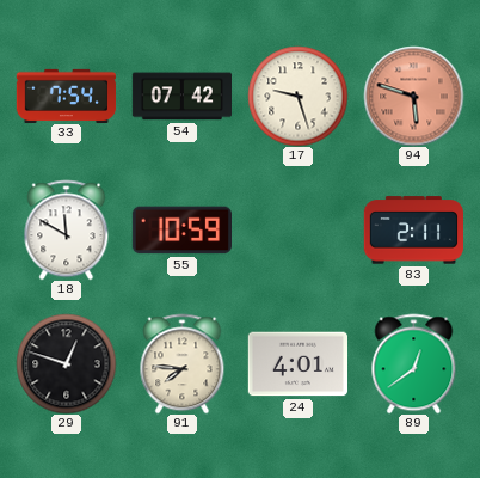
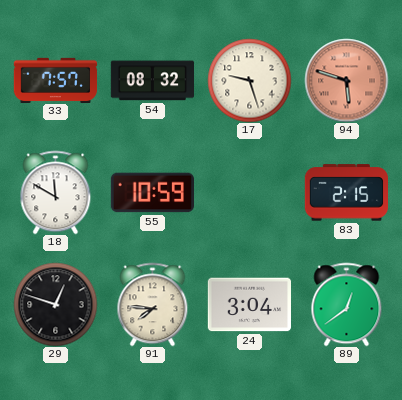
33: 7:54 -> 7:57 (55, 80)
54: 07:42 -> 08:32 (152, 81)
83: 2:11 -> 2:15 (346, 193)
24: 4:01 -> 3:04 (249, 305)
